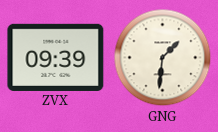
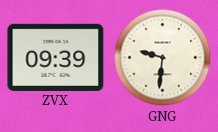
GNG: 1:31 -> 9:31 (163, 58)
